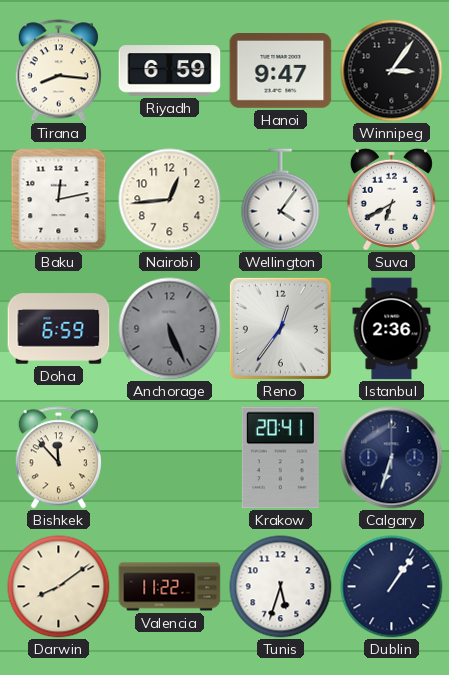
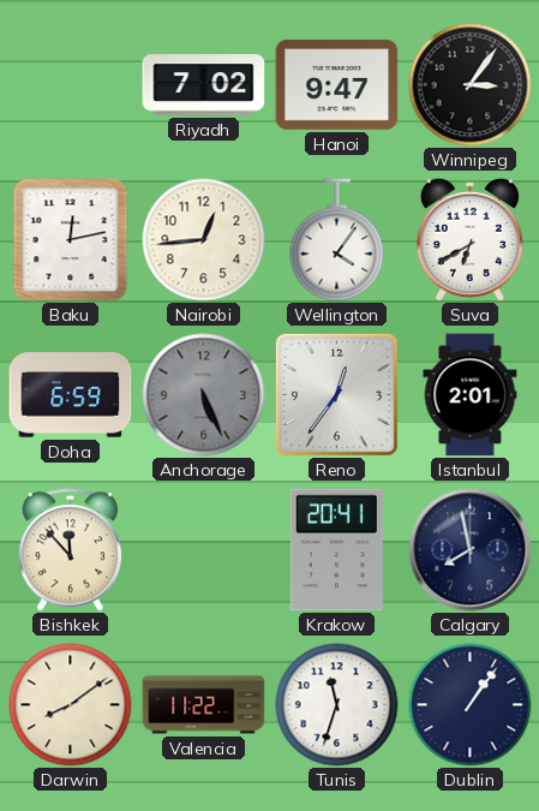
Tirana: 8:16 -> none (58, 71)
Riyadh: 6:59 -> 7:02 (204, 85)
Istanbul: 2:36 -> 2:01 (471, 395)
Calgary: 6:33 -> 7:58 (471, 550)
Tunis: 5:33 -> 11:33 (337, 705)
